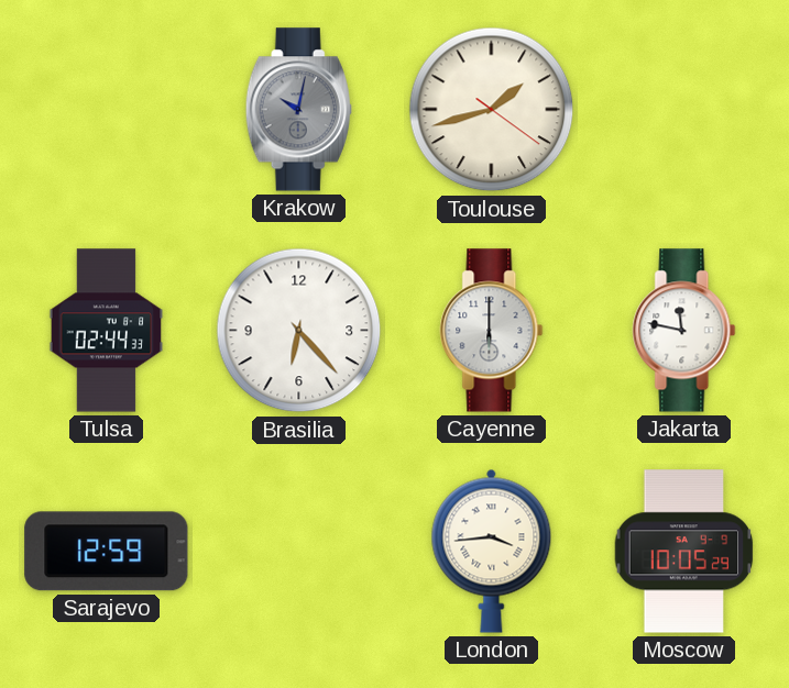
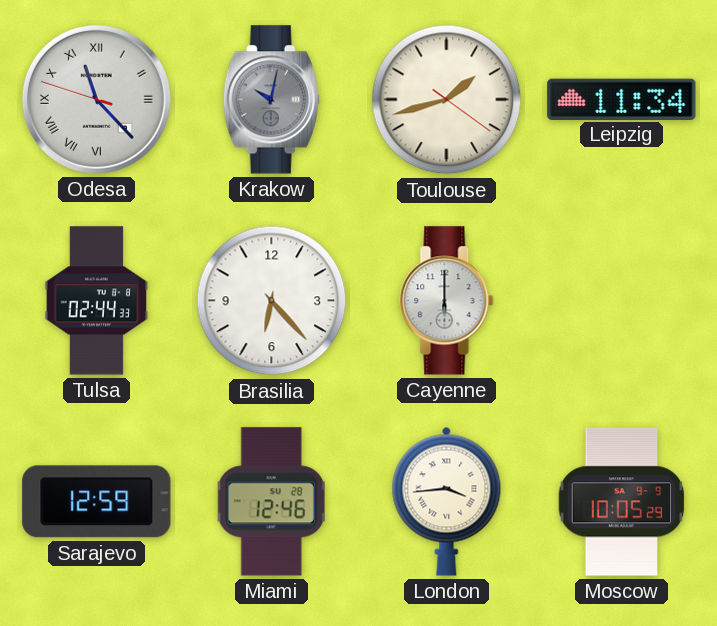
Odesa: none -> 11:22 (96, 99)
Leipzig: none -> 11:34 (622, 99)
Jakarta: 11:47 -> none (684, 331)
Miami: none -> 12:46 (271, 502)
